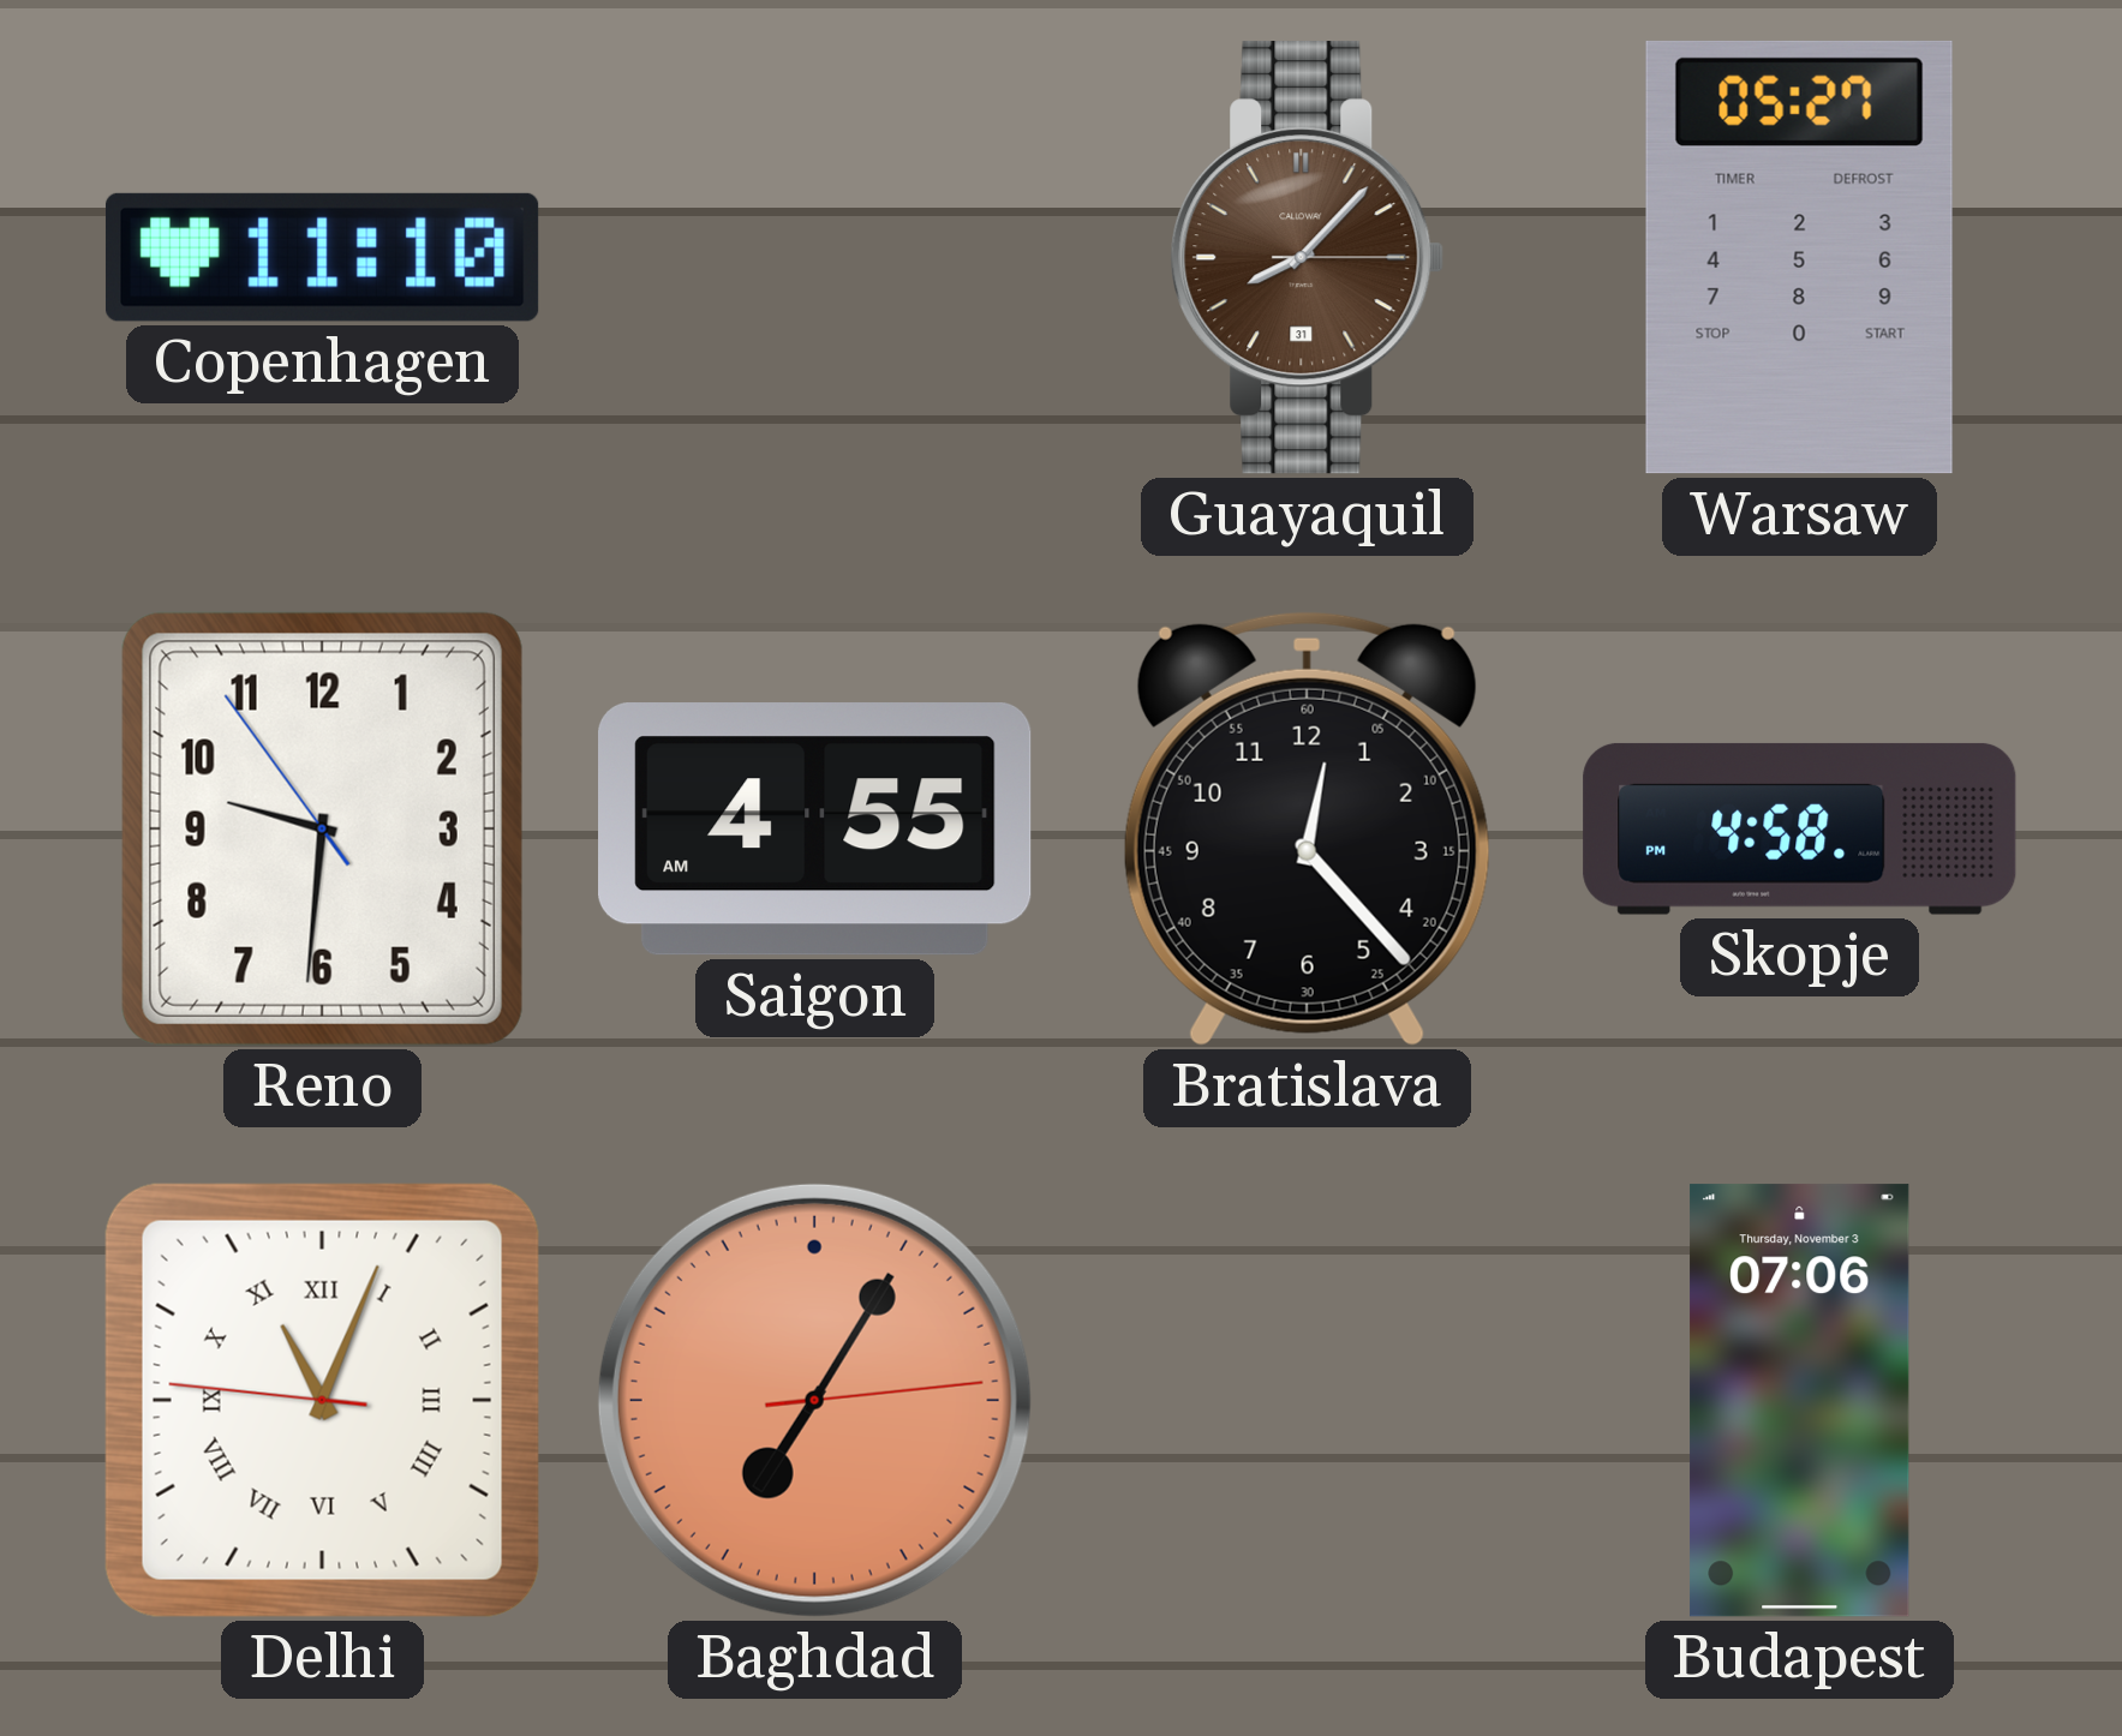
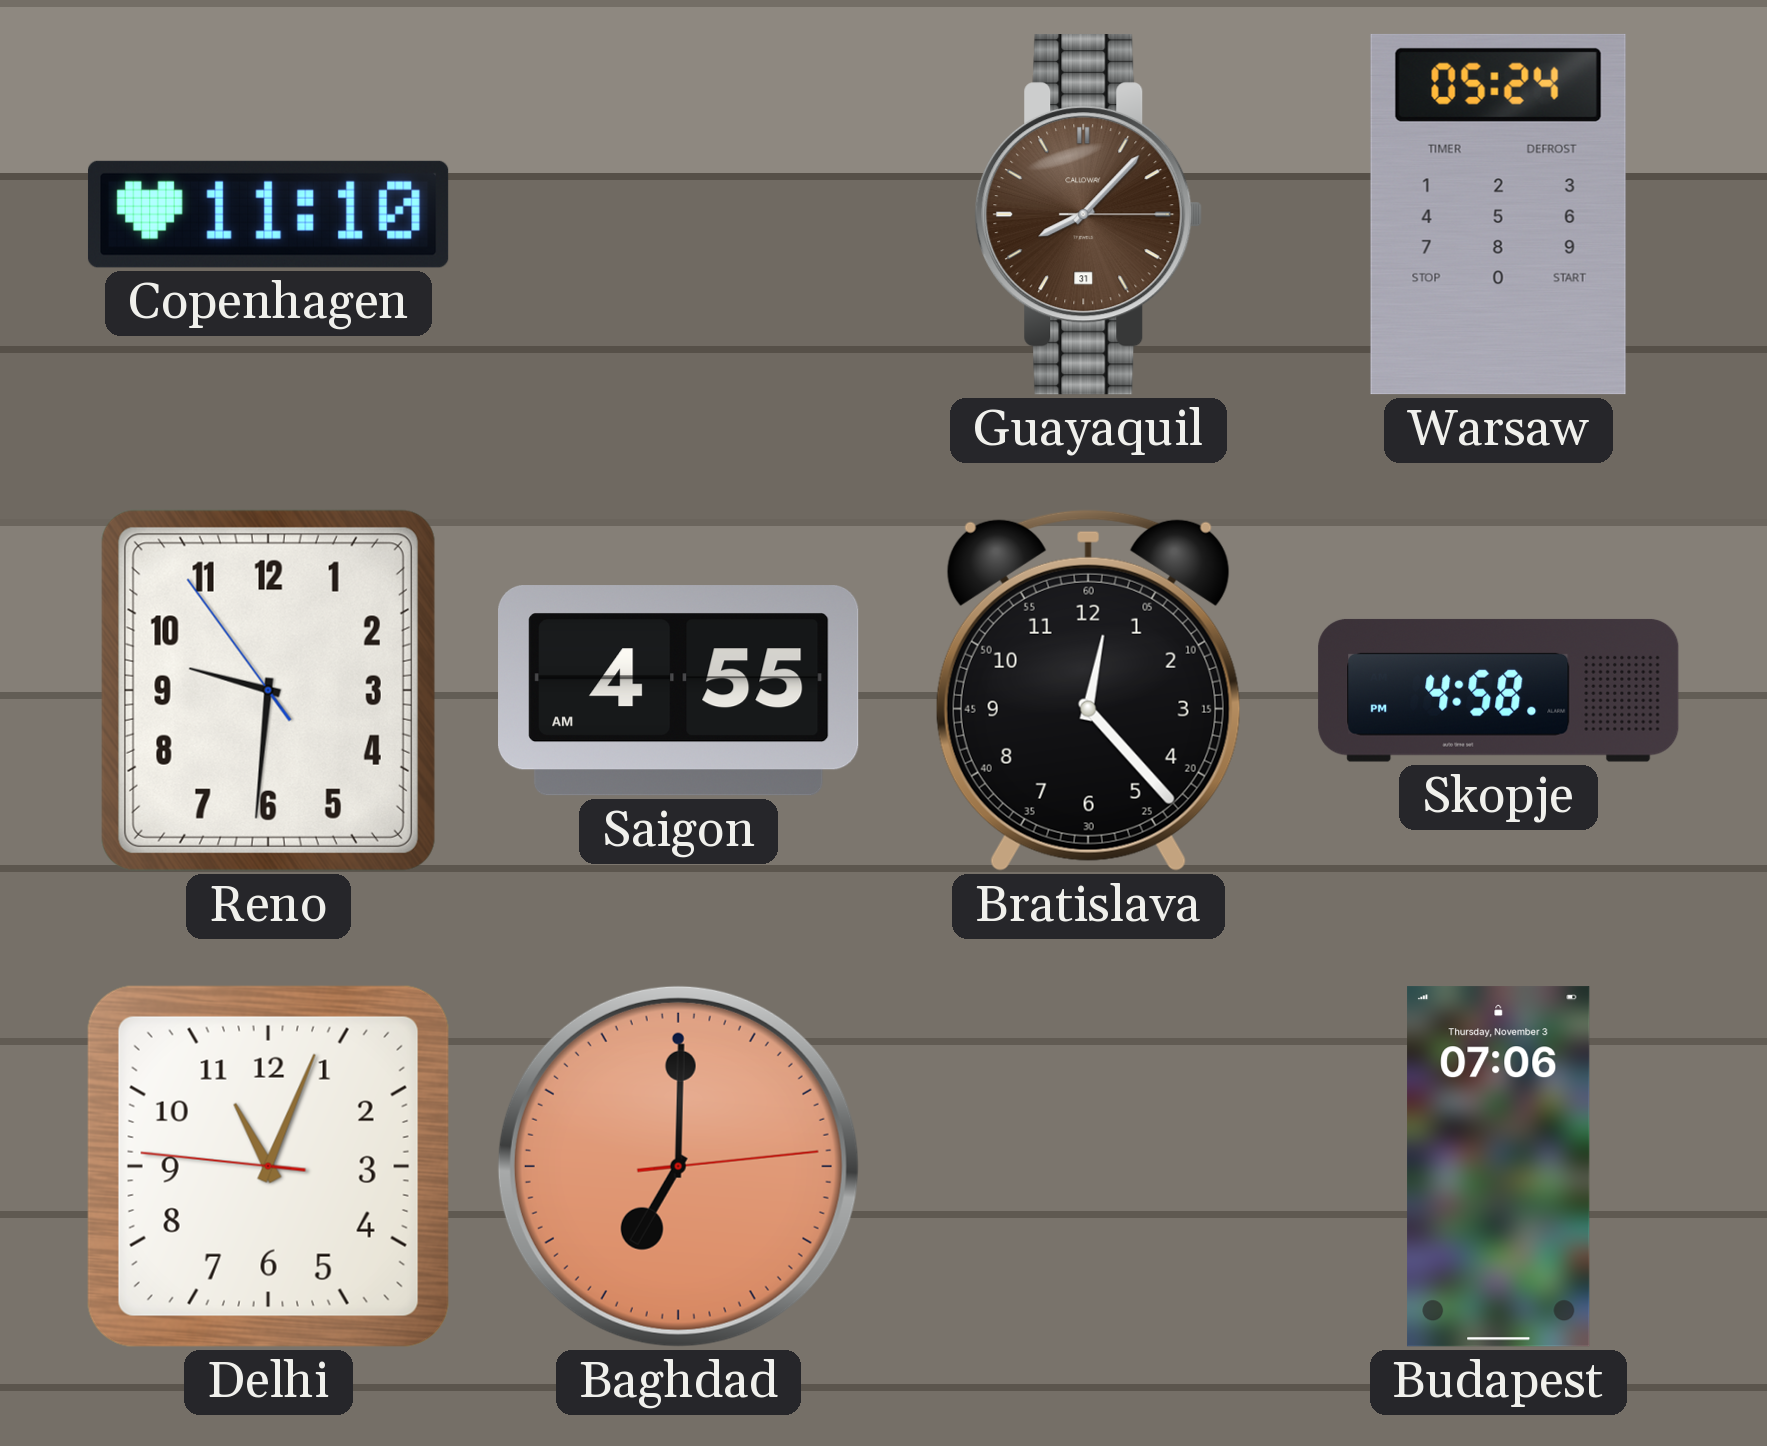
Warsaw: 05:27 -> 05:24 (1498, 214)
Delhi numerals: Roman -> Arabic (268, 1166)
Baghdad: 7:05 -> 7:00 (678, 1166)
